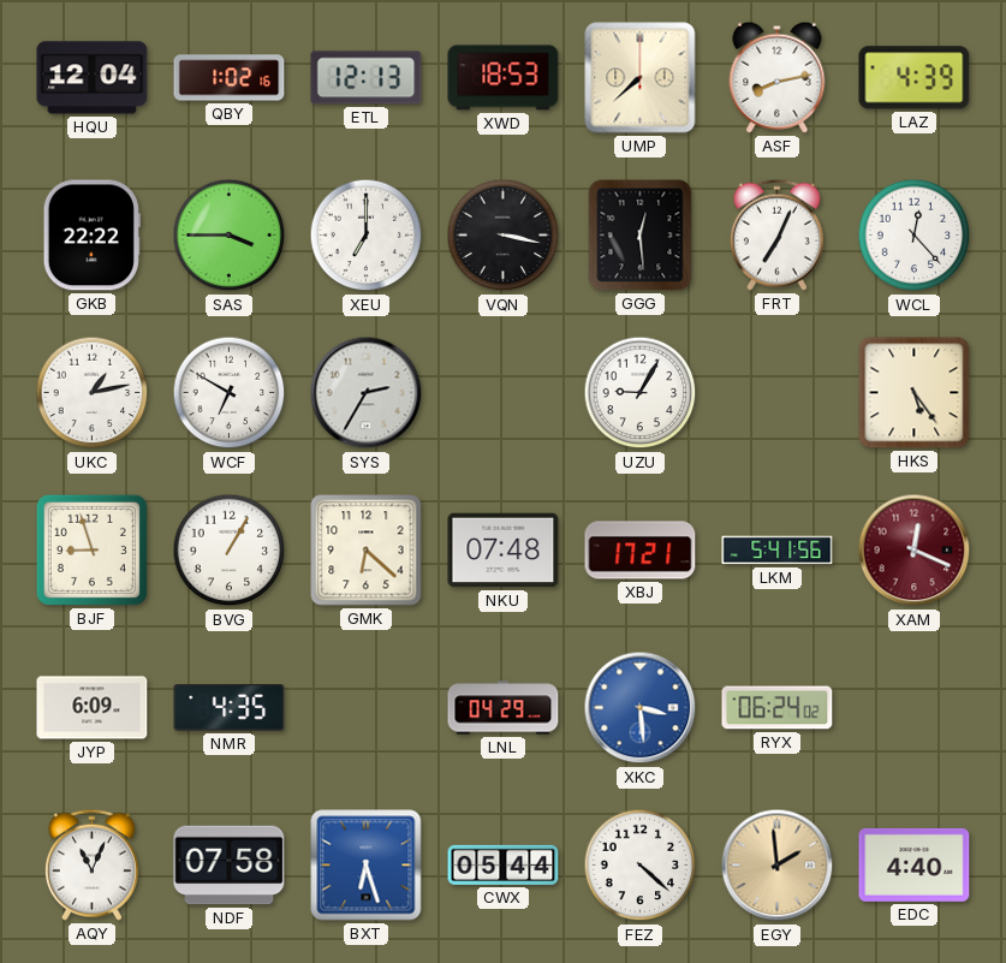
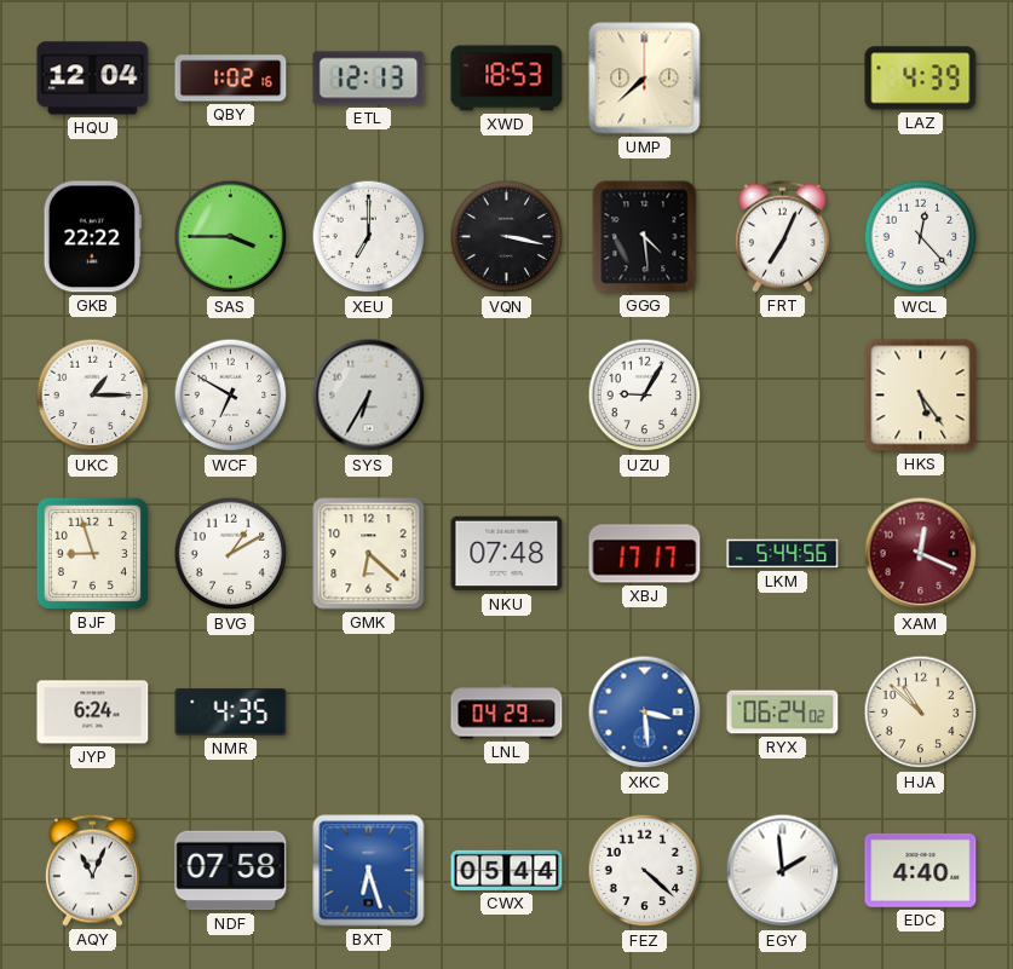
ASF: 8:13 -> none (778, 77)
GGG: 12:29 -> 4:29 (645, 237)
UKC: 1:13 -> 1:15 (93, 396)
SYS: 2:35 -> 6:35 (369, 396)
BVG: 1:05 -> 1:10 (231, 554)
XBJ: 17:21 -> 17:17 (645, 554)
LKM: 5:41 -> 5:44 (783, 554)
JYP: 6:09 -> 6:24 (93, 713)
HJA: none -> 10:52 (921, 713)
EGY dial: champagne -> white (783, 871)
